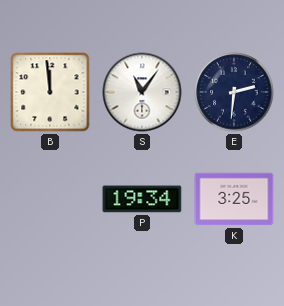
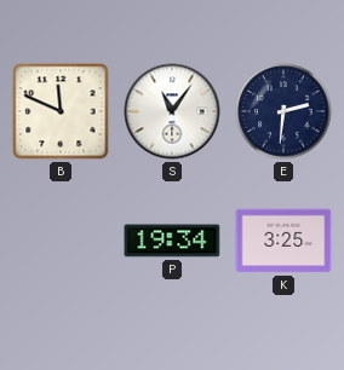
B: 11:59 -> 11:49 (61, 111)
